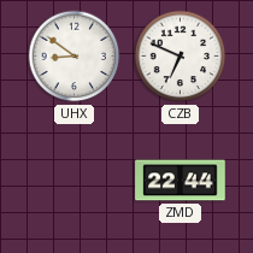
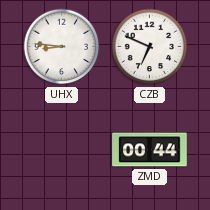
UHX: 8:51 -> 8:46 (62, 47)
ZMD: 22:44 -> 00:44 (150, 150)
